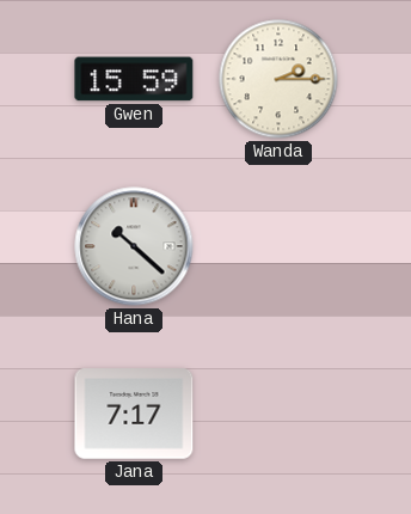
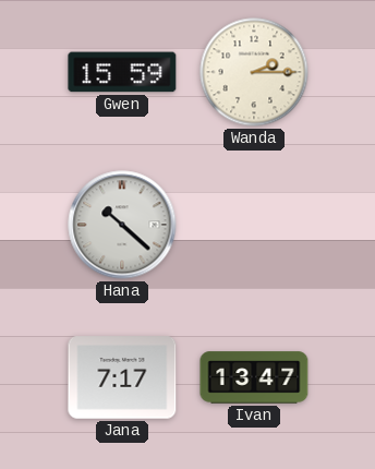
Ivan: none -> 13:47 (254, 377)
